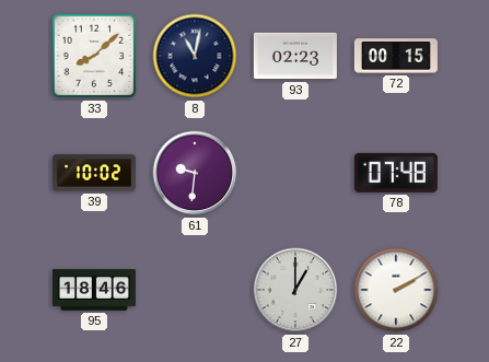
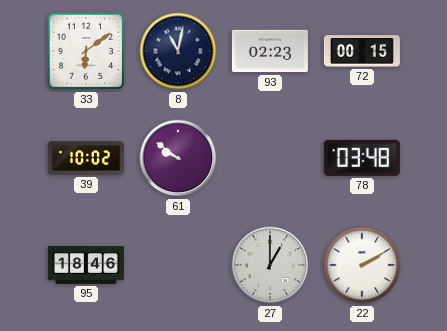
33: 8:08 -> 6:09 (86, 51)
61: 9:31 -> 9:51 (178, 158)
78: 07:48 -> 03:48 (362, 158)
